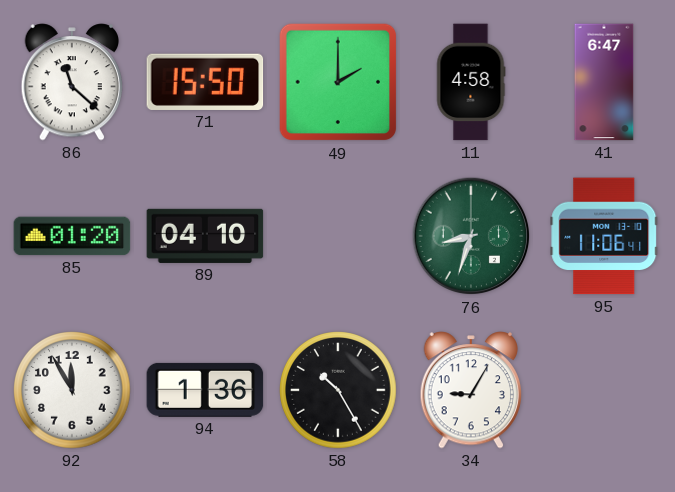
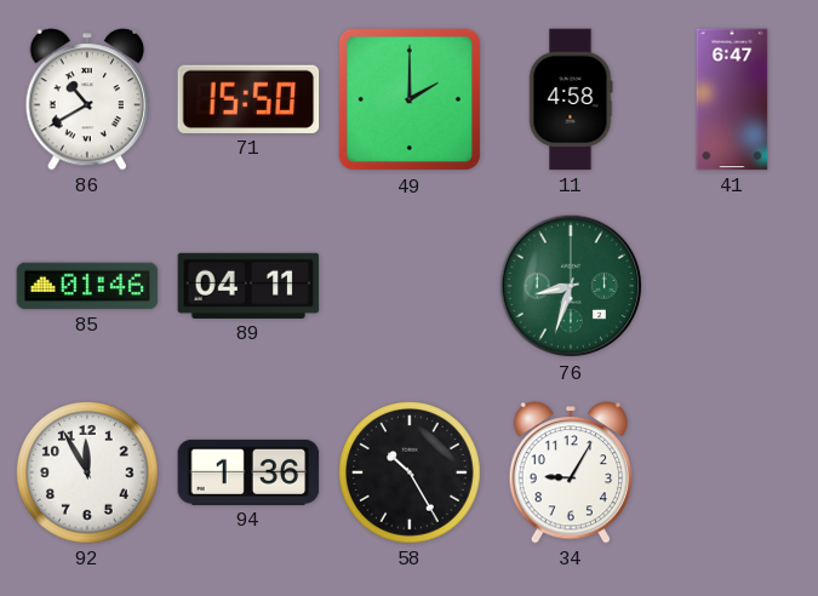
86: 11:22 -> 10:40 (87, 99)
85: 01:20 -> 01:46 (87, 286)
89: 04:10 -> 04:11 (248, 286)
95: 11:06 -> none (604, 236)
